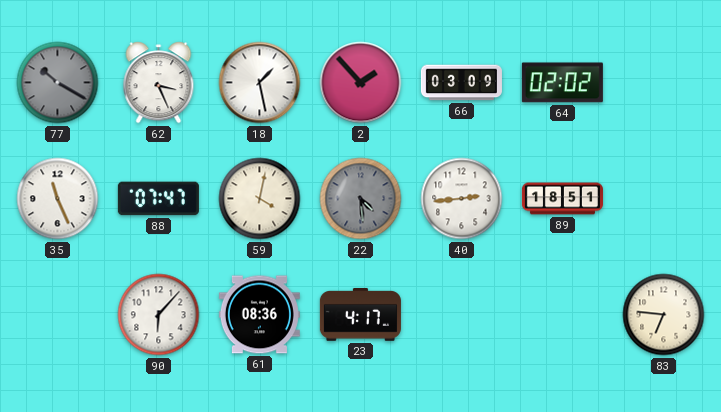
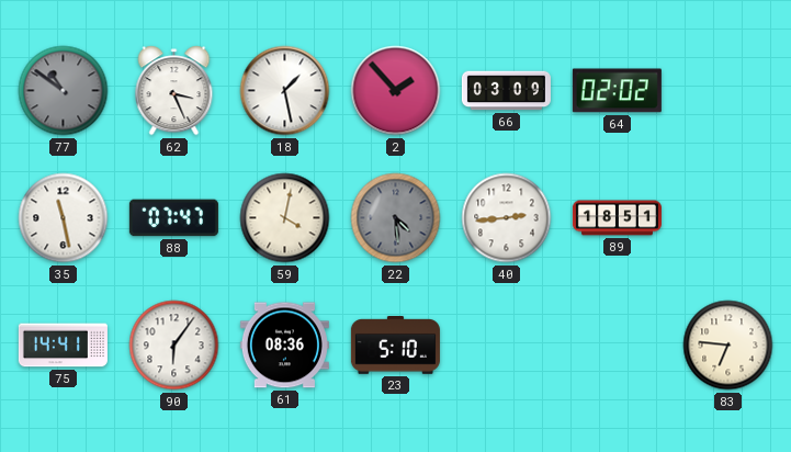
77: 10:20 -> 10:51 (64, 91)
35: 11:26 -> 11:28 (64, 218)
75: none -> 14:41 (63, 346)
90: 6:07 -> 6:06 (174, 346)
23: 4:17 -> 5:10 (395, 346)
